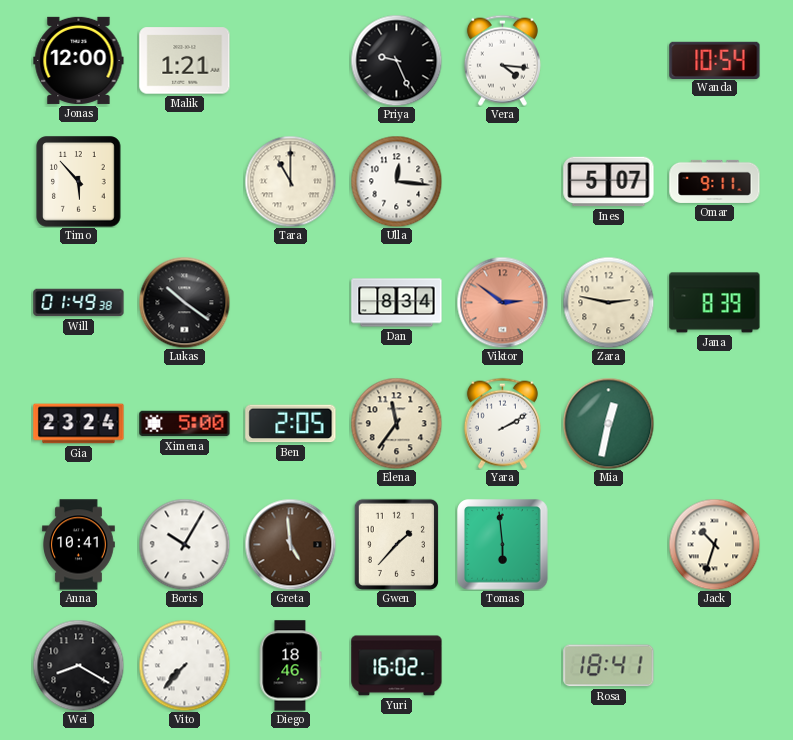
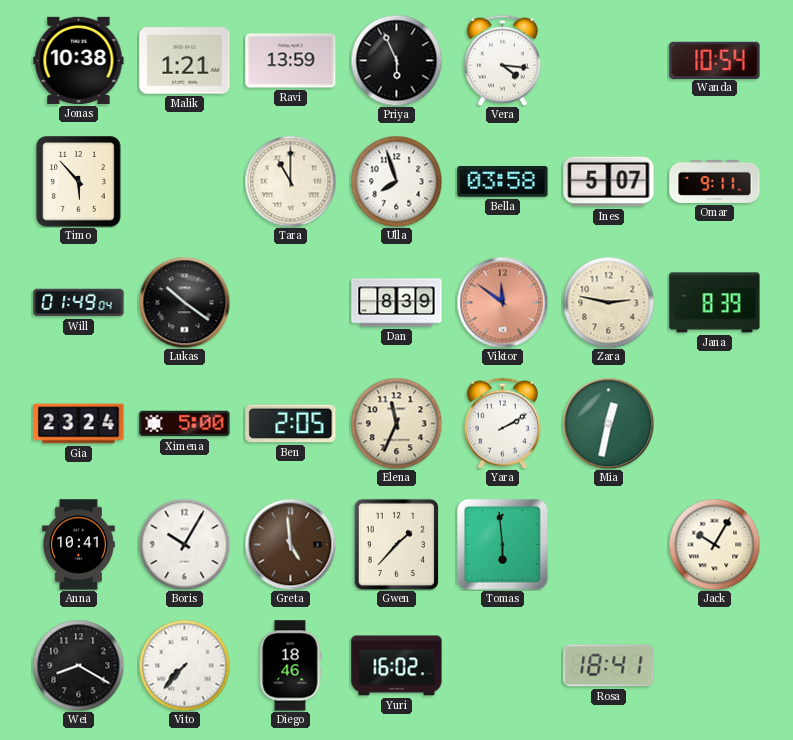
Jonas: 12:00 -> 10:38 (79, 60)
Ravi: none -> 13:59 (291, 61)
Priya: 9:26 -> 5:56 (396, 60)
Ulla: 12:16 -> 7:57 (396, 181)
Bella: none -> 03:58 (503, 182)
Will: 01:49:38 -> 01:49:04 (79, 303)
Dan: 8:34 -> 8:39 (397, 303)
Viktor: 2:51 -> 11:51 (502, 302)
Elena: 11:36 -> 11:34 (396, 423)
Jack: 10:33 -> 10:05 (714, 544)
